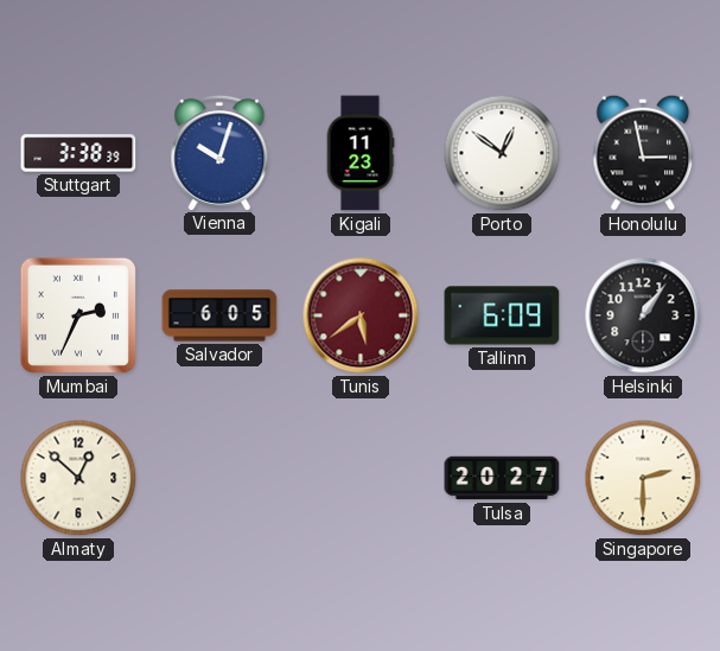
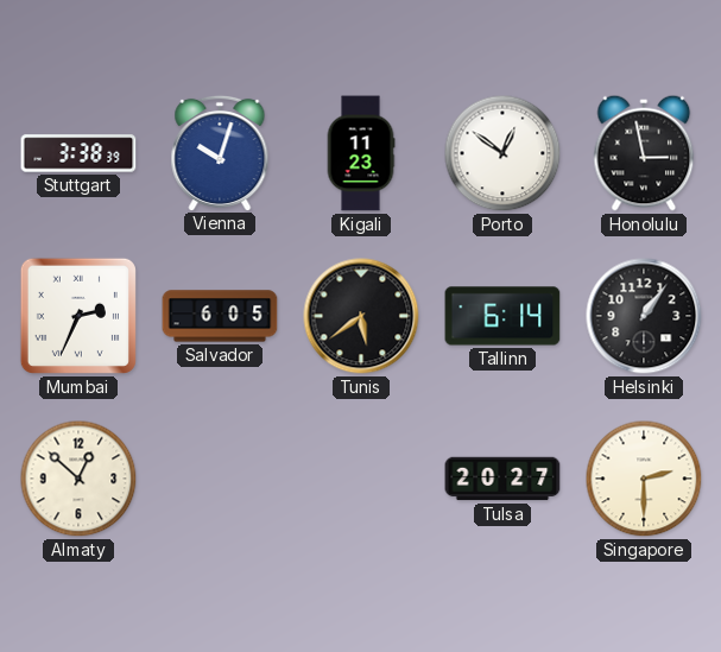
Tunis dial: burgundy -> black (361, 316)
Tallinn: 6:09 -> 6:14 (502, 316)
